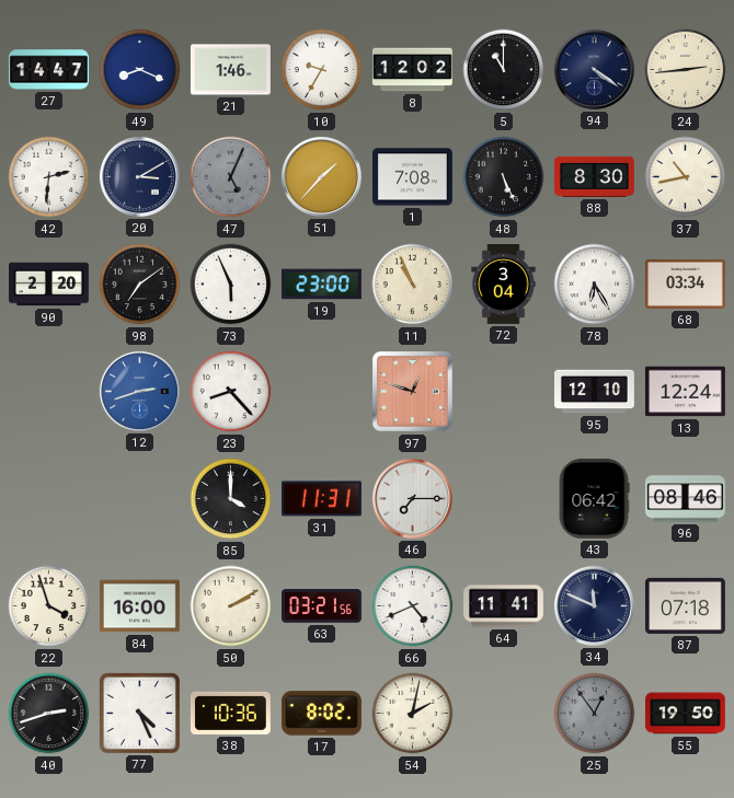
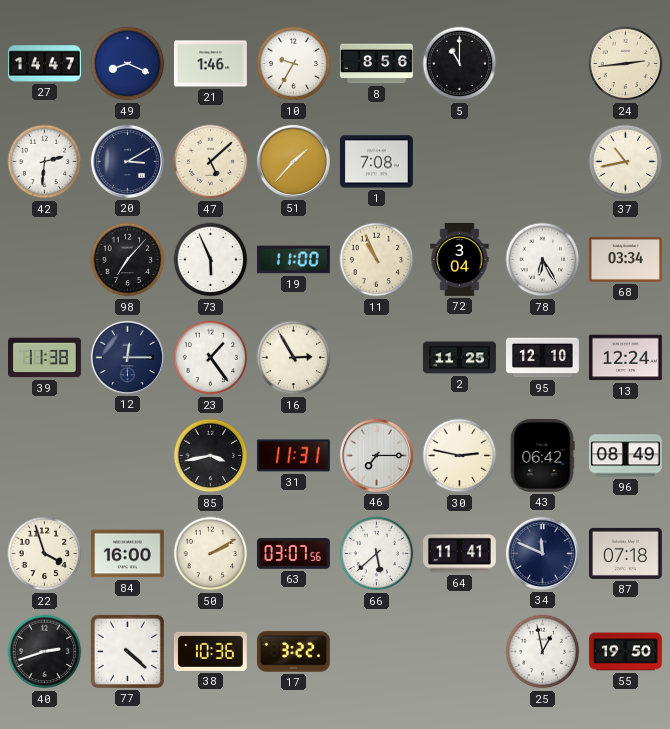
8: 12:02 -> 8:56 (377, 64)
94: 4:21 -> none (594, 69)
47: 5:04 -> 5:08 (211, 162)
47 dial: grey -> cream (211, 162)
48: 5:26 -> none (504, 177)
88: 8:30 -> none (595, 176)
90: 2:20 -> none (49, 285)
98: 7:09 -> 7:07 (128, 260)
19: 23:00 -> 11:00 (293, 260)
39: none -> 11:38 (45, 358)
12: 2:42 -> 12:15 (127, 357)
12 dial: blue -> navy (127, 357)
23: 8:23 -> 1:24 (211, 358)
16: none -> 2:55 (294, 358)
97: 12:48 -> none (413, 392)
2: none -> 11:25 (460, 358)
85: 4:00 -> 3:43 (211, 456)
30: none -> 2:47 (460, 456)
96: 08:46 -> 08:49 (625, 456)
63: 03:21 -> 03:07 (293, 554)
66: 4:41 -> 5:38 (377, 554)
77: 4:26 -> 4:22 (127, 651)
17: 8:02 -> 3:22 (293, 652)
54: 2:02 -> none (413, 714)
25: 12:54 -> 12:58 (543, 652)
25 dial: grey -> white (543, 652)
